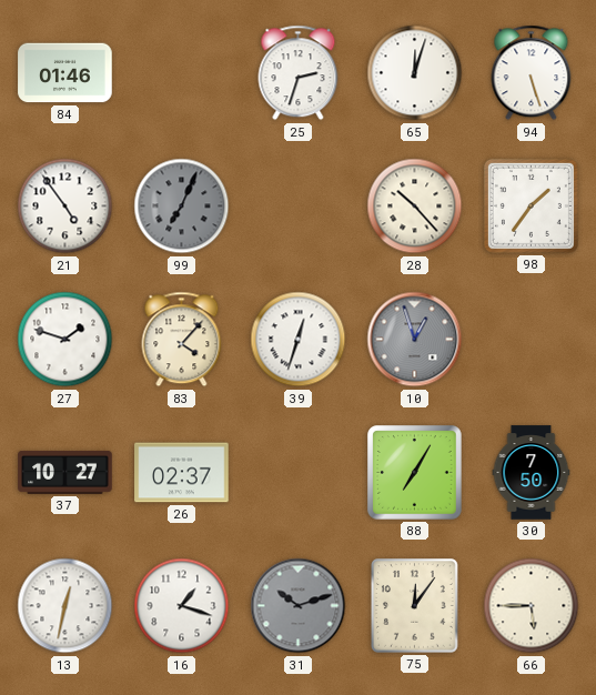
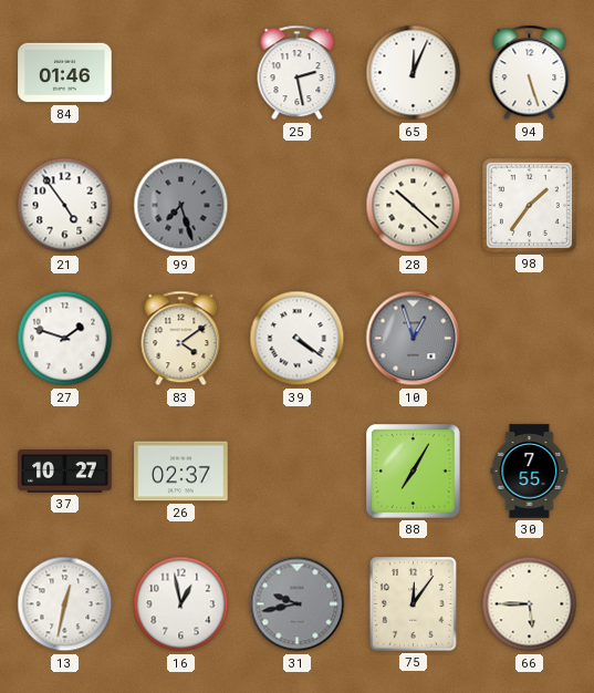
25: 2:33 -> 2:28 (298, 73)
65: 12:03 -> 12:04 (414, 73)
99: 7:04 -> 7:27 (181, 206)
28: 10:23 -> 10:22 (414, 206)
83: 4:07 -> 4:09 (181, 339)
39: 12:33 -> 4:21 (298, 339)
30: 7:50 -> 7:55 (530, 472)
16: 1:18 -> 12:58 (181, 604)
31: 10:12 -> 9:43 (298, 604)
